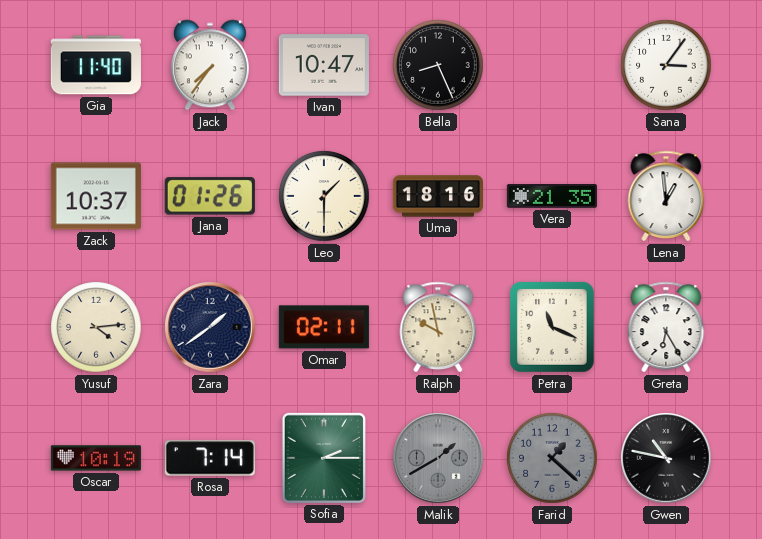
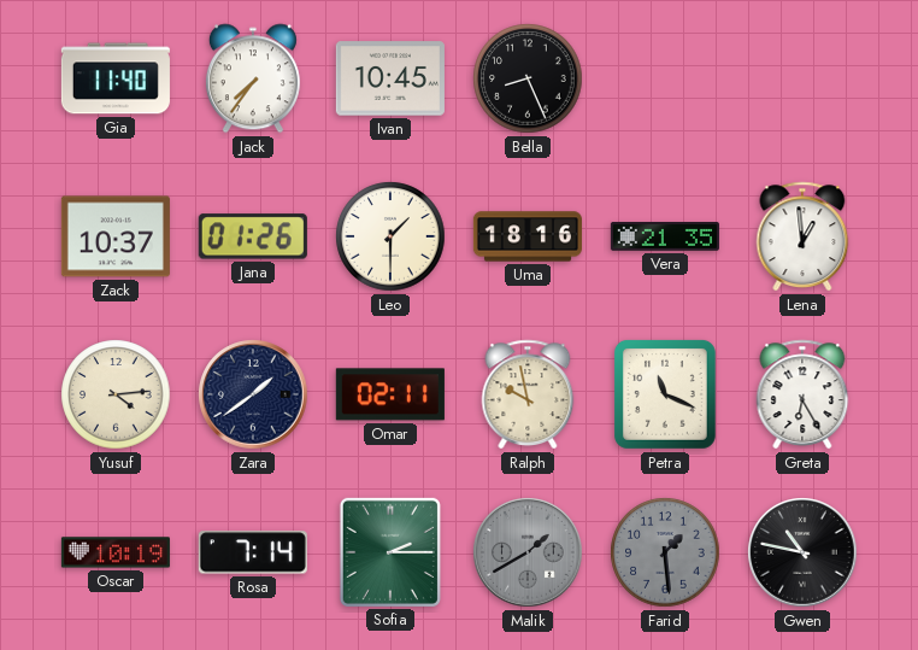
Ivan: 10:47 -> 10:45 (390, 78)
Sana: 3:06 -> none (666, 65)
Farid: 1:22 -> 1:29 (665, 552)
